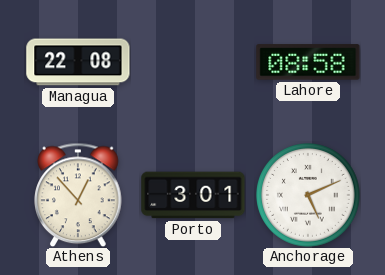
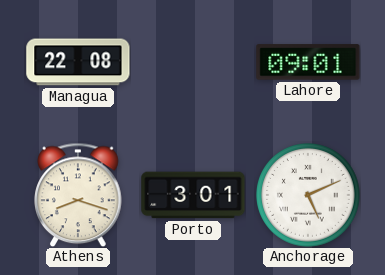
Lahore: 08:58 -> 09:01 (308, 62)
Athens: 12:53 -> 8:18 (78, 195)
